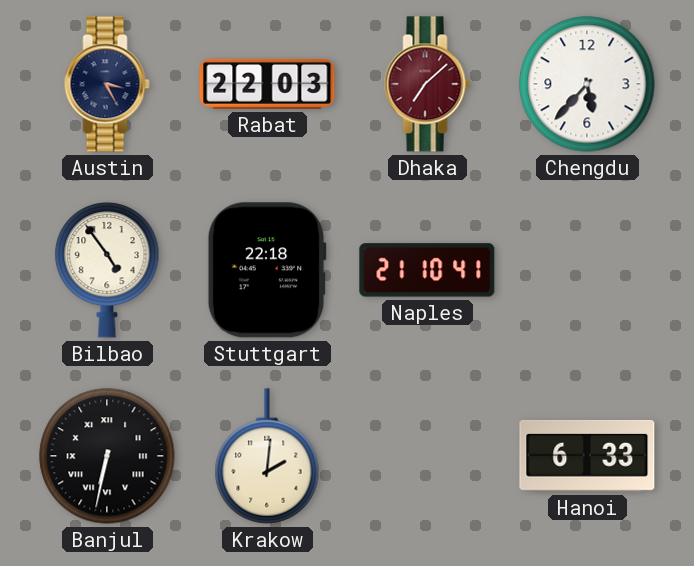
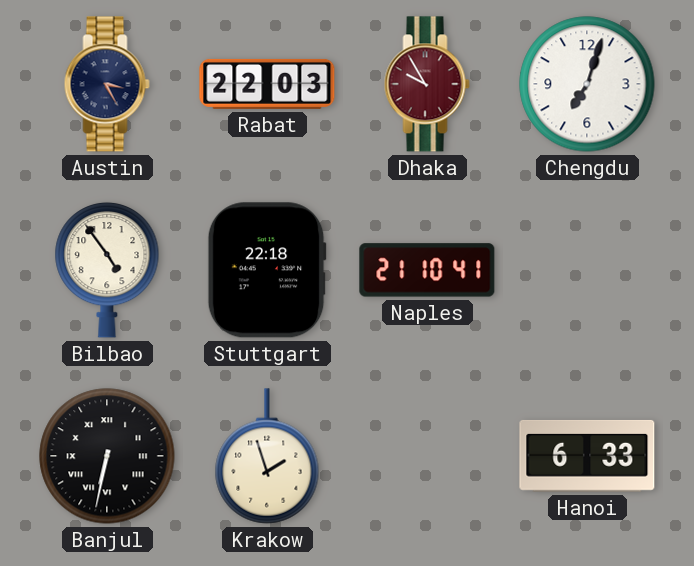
Dhaka: 7:08 -> 9:55 (427, 84)
Chengdu: 5:37 -> 7:03 (587, 84)
Krakow: 2:01 -> 1:57 (267, 456)
